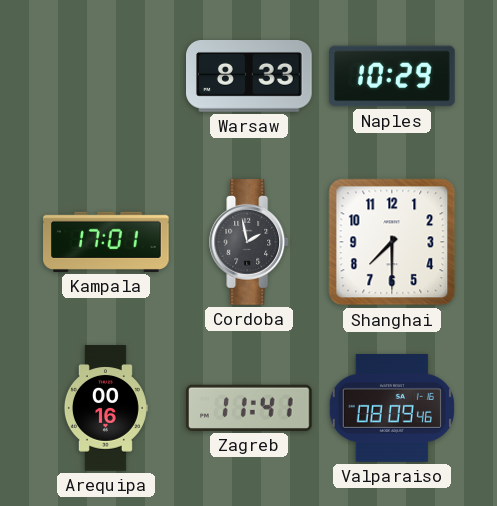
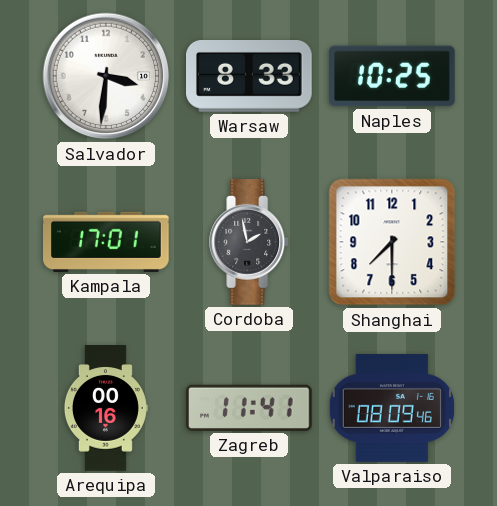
Salvador: none -> 3:31 (106, 76)
Naples: 10:29 -> 10:25 (393, 76)
